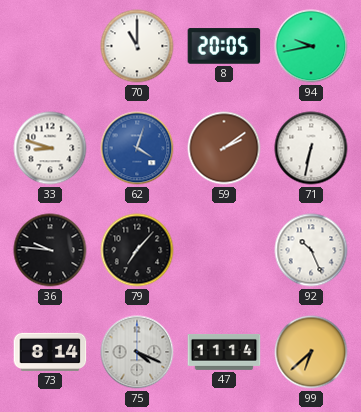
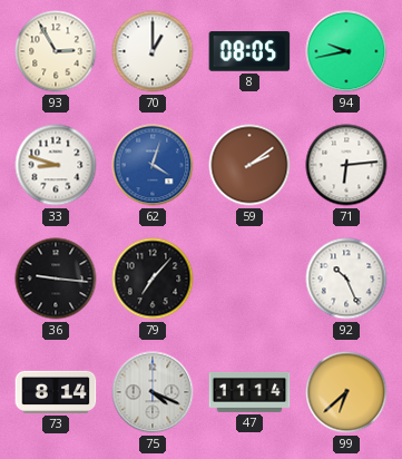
93: none -> 2:55 (56, 51)
70: 11:00 -> 1:00 (153, 51)
8: 20:05 -> 08:05 (249, 51)
71: 6:32 -> 6:14 (346, 165)
36: 9:46 -> 9:16 (56, 279)
